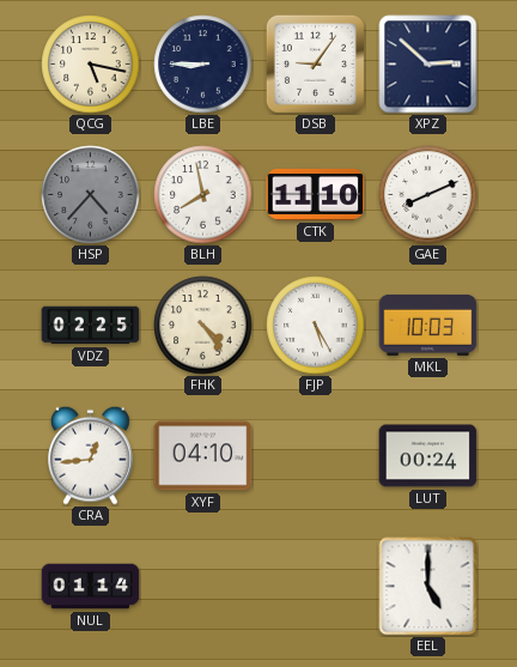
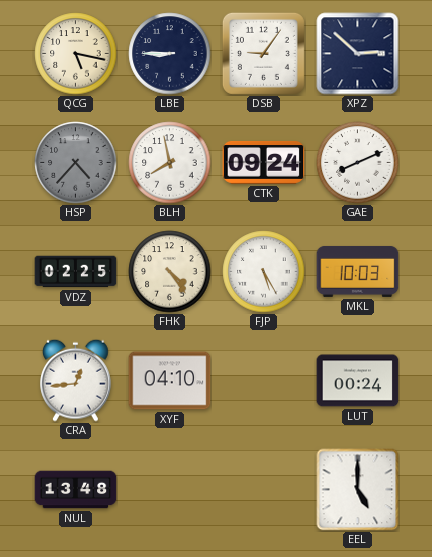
CTK: 11:10 -> 09:24 (264, 162)
NUL: 01:14 -> 13:48 (76, 490)
